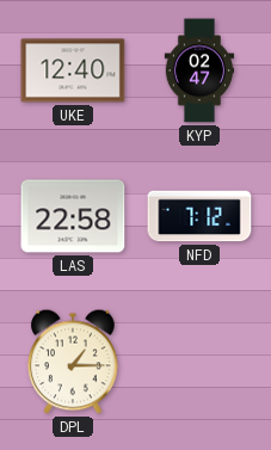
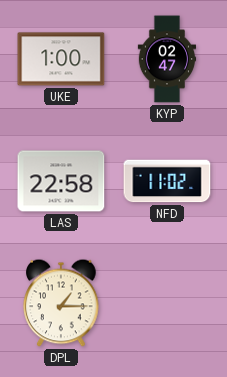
UKE: 12:40 -> 1:00 (61, 59)
NFD: 7:12 -> 11:02 (167, 181)
